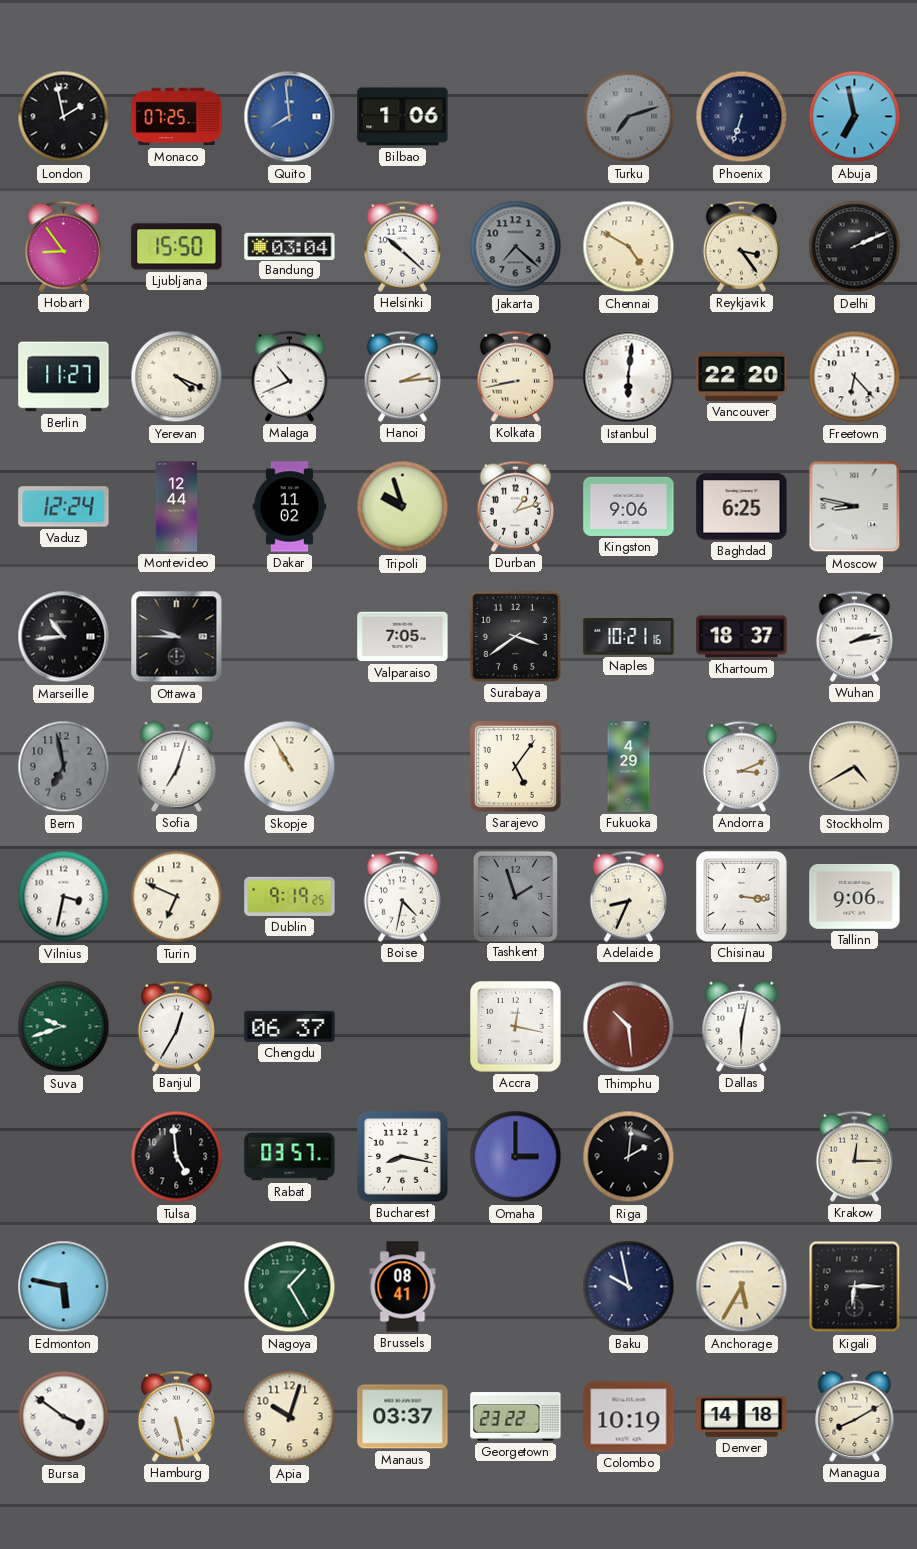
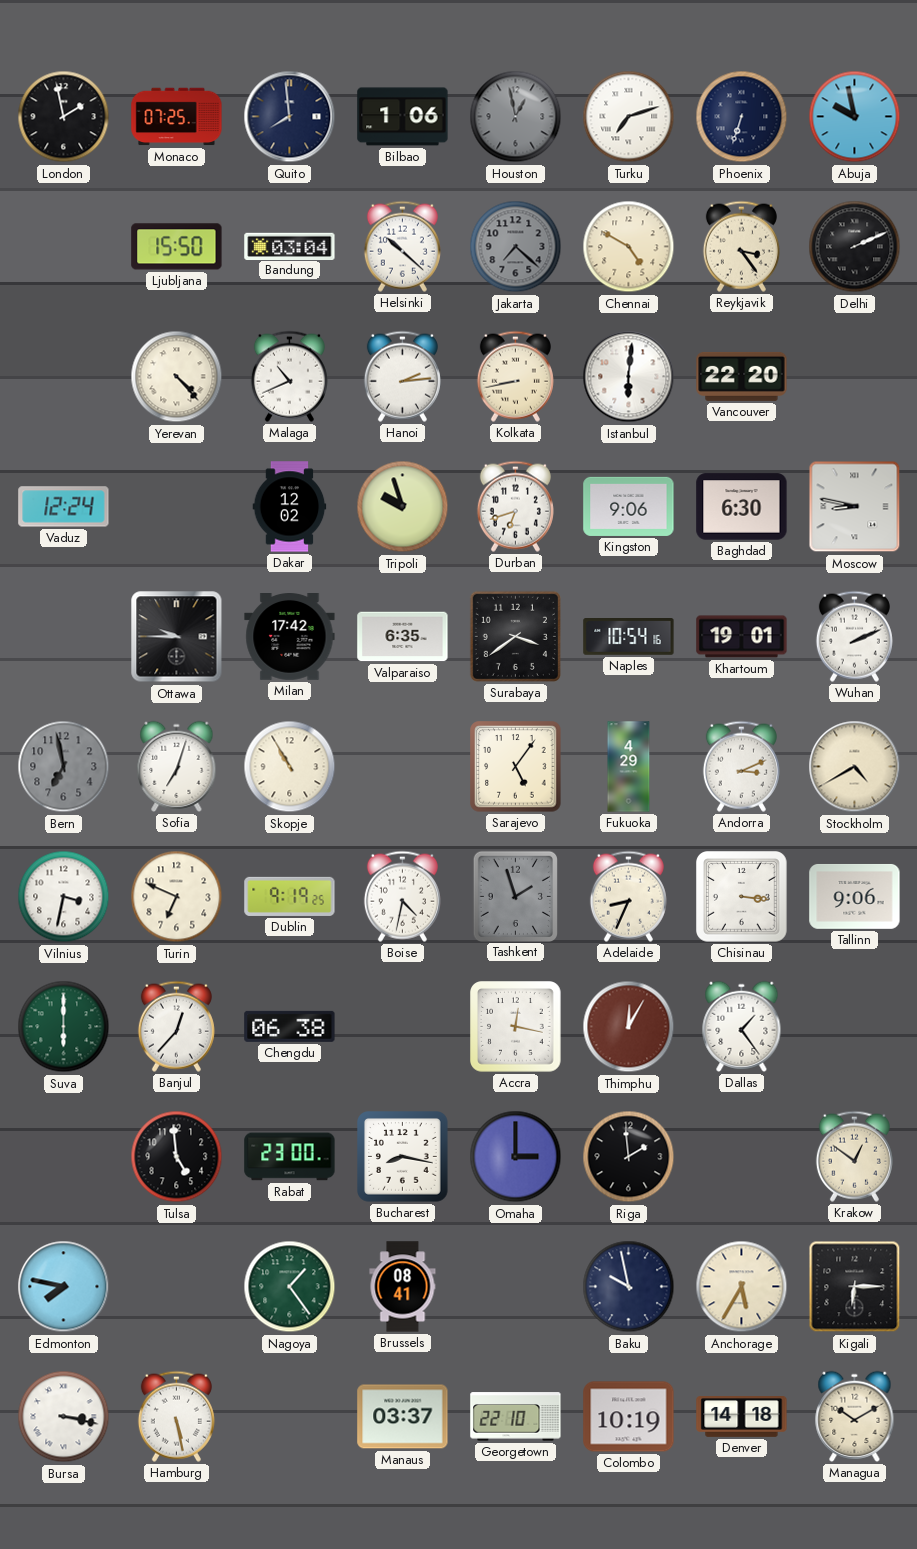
Quito dial: blue -> navy (290, 117)
Houston: none -> 12:58 (516, 117)
Turku dial: grey -> white (629, 117)
Abuja: 6:58 -> 9:58 (855, 117)
Hobart: 8:54 -> none (63, 246)
Berlin: 11:27 -> none (64, 377)
Yerevan: 4:19 -> 4:23 (177, 377)
Freetown: 6:23 -> none (855, 377)
Montevideo: 12:44 -> none (177, 507)
Dakar: 11:02 -> 12:02 (290, 507)
Durban: 1:12 -> 6:42 (515, 506)
Baghdad: 6:25 -> 6:30 (742, 507)
Marseille: 10:44 -> none (64, 637)
Milan: none -> 17:42 (290, 637)
Valparaiso: 7:05 -> 6:35 (403, 637)
Naples: 10:21 -> 10:54 (629, 637)
Khartoum: 18:37 -> 19:01 (742, 637)
Wuhan: 2:13 -> 2:11 (854, 636)
Suva: 9:42 -> 6:00 (64, 1027)
Banjul: 12:35 -> 12:37 (176, 1026)
Chengdu: 06:37 -> 06:38 (290, 1026)
Thimphu: 10:29 -> 12:05 (629, 1027)
Dallas: 6:02 -> 1:24 (742, 1026)
Rabat: 03:57 -> 23:00 (290, 1157)
Riga: 2:01 -> 1:59 (629, 1157)
Krakow: 12:15 -> 12:51 (854, 1156)
Edmonton: 5:47 -> 7:47 (64, 1287)
Nagoya: 1:25 -> 1:24 (290, 1287)
Bursa: 3:51 -> 3:17 (64, 1417)
Apia: 10:03 -> none (290, 1417)
Georgetown: 23:22 -> 22:10 (516, 1417)
Managua: 8:10 -> 10:10 (855, 1416)
